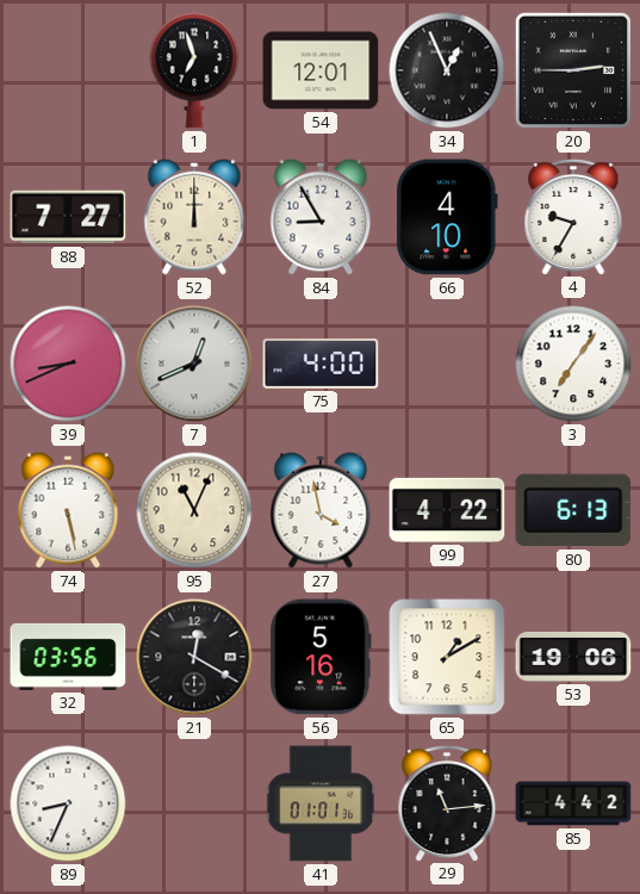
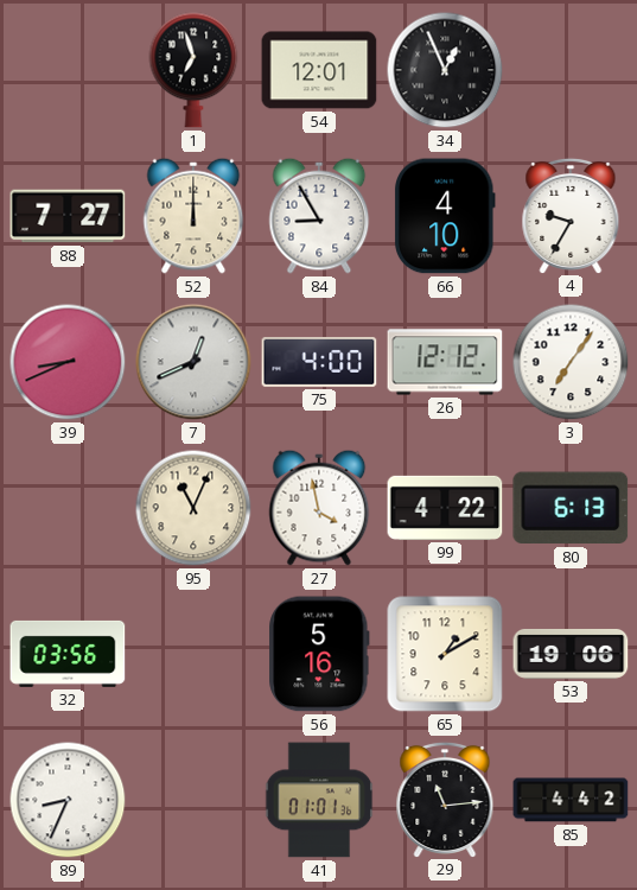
20: 2:45 -> none (573, 70)
26: none -> 12:12 (445, 362)
74: 5:28 -> none (68, 510)
21: 12:20 -> none (194, 657)
